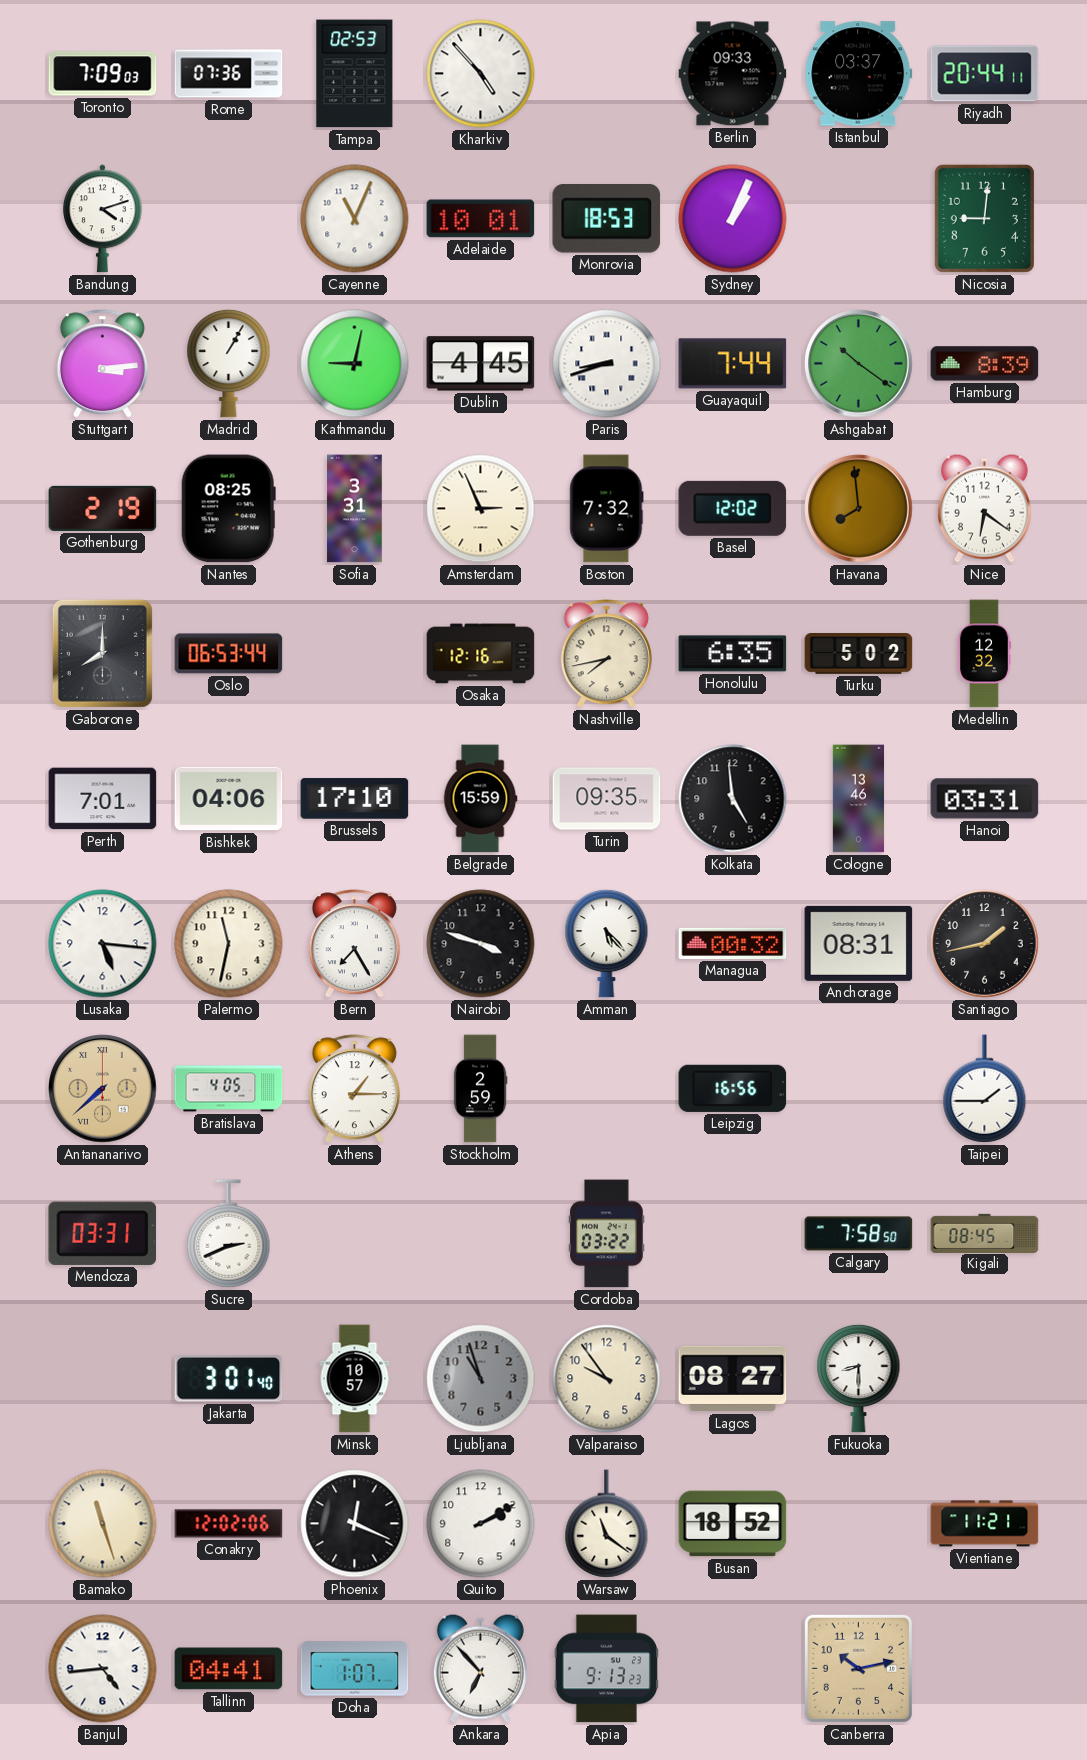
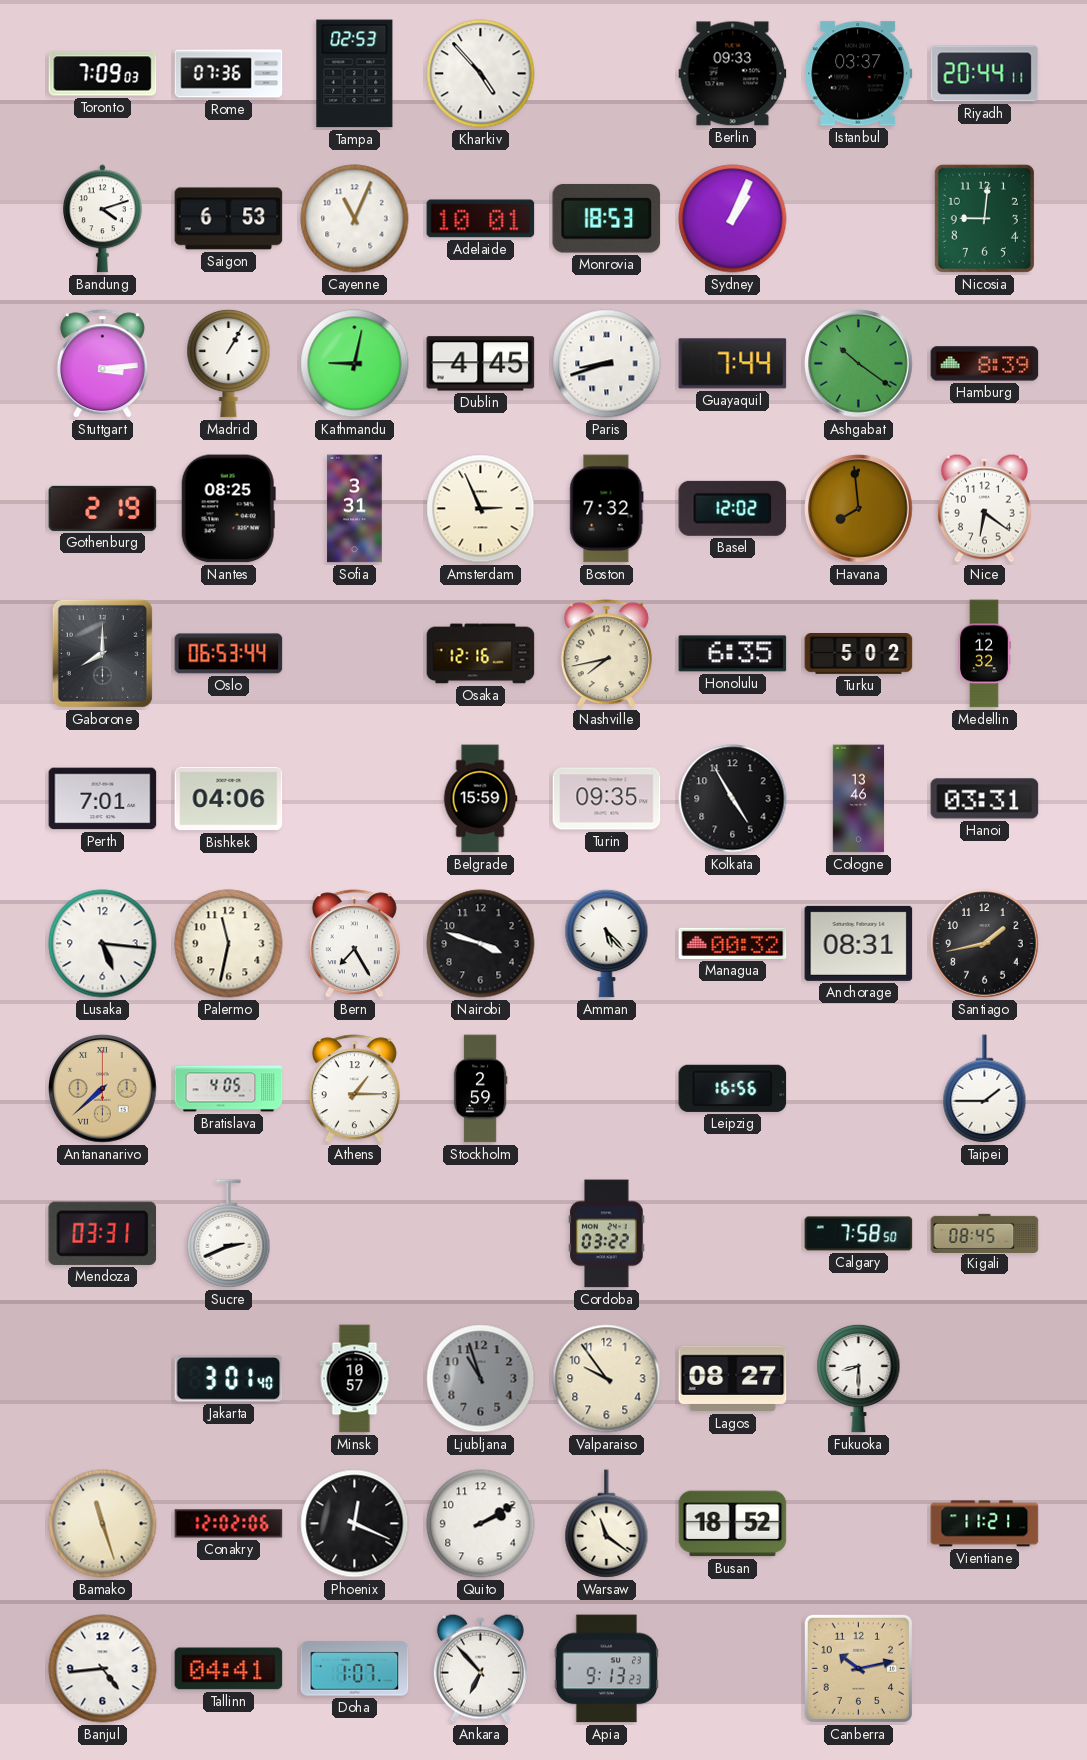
Saigon: none -> 6:53 (229, 219)
Brussels: 17:10 -> none (355, 799)
Kolkata: 4:59 -> 4:55 (733, 799)
